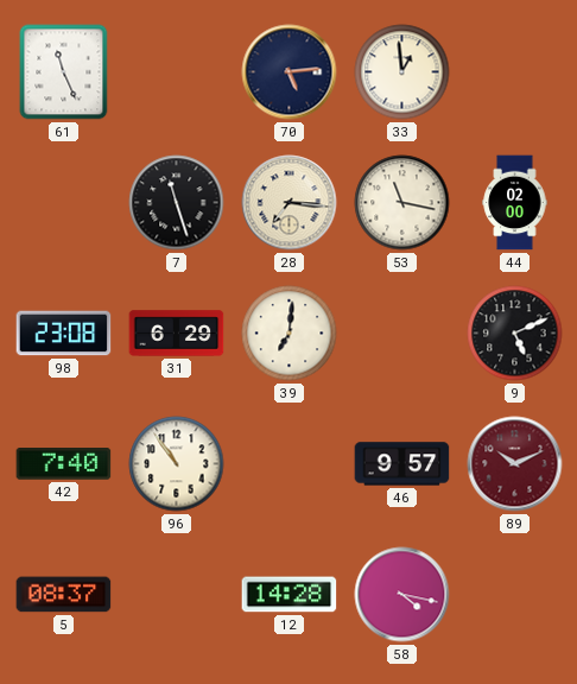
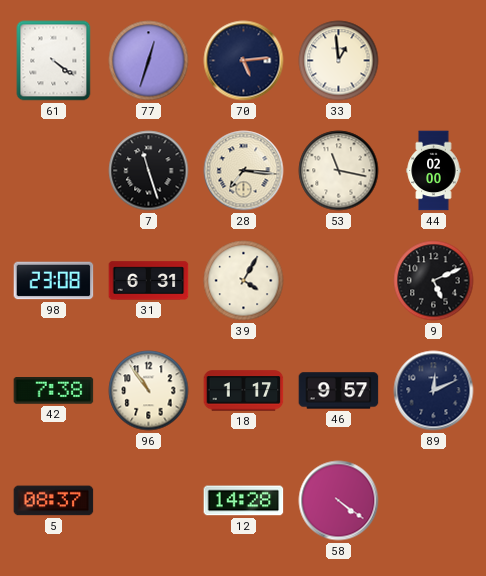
61: 11:26 -> 4:21 (54, 61)
77: none -> 12:33 (149, 61)
31: 6:29 -> 6:31 (149, 281)
39: 7:01 -> 4:05 (244, 281)
42: 7:40 -> 7:38 (54, 391)
18: none -> 1:17 (244, 391)
89: 10:11 -> 12:11 (434, 391)
89 dial: burgundy -> navy (434, 391)
58: 4:17 -> 4:21 (339, 501)
